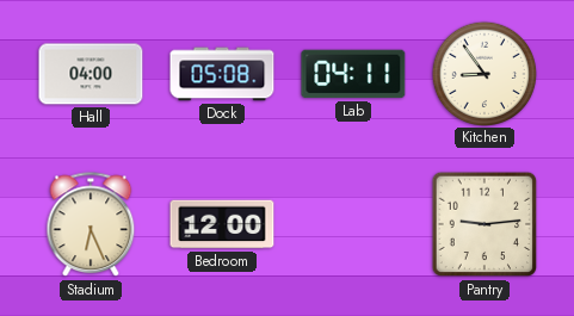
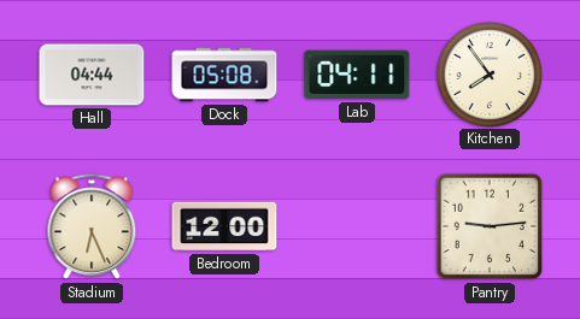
Hall: 04:00 -> 04:44 (92, 75)
Kitchen: 8:54 -> 7:54 (488, 73)
